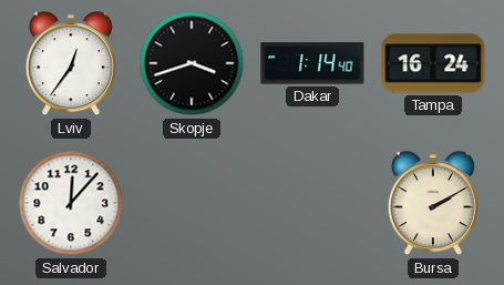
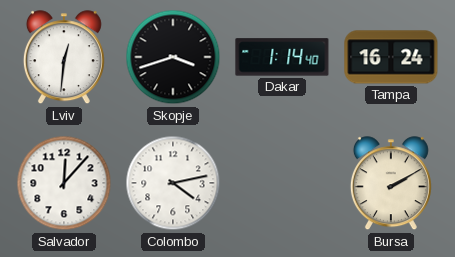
Lviv: 12:36 -> 12:31 (64, 58)
Colombo: none -> 4:13 (173, 183)
